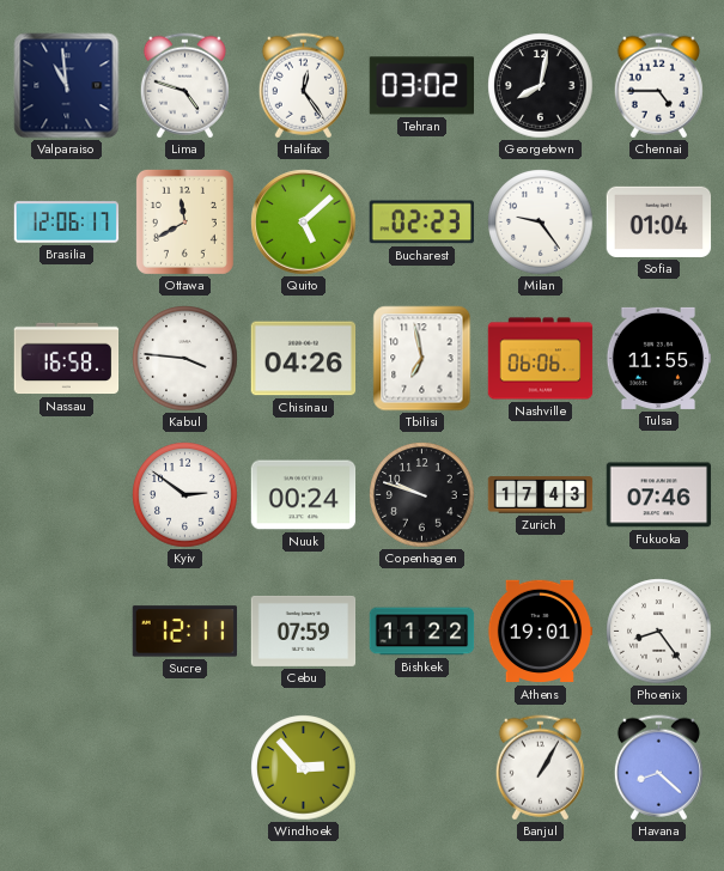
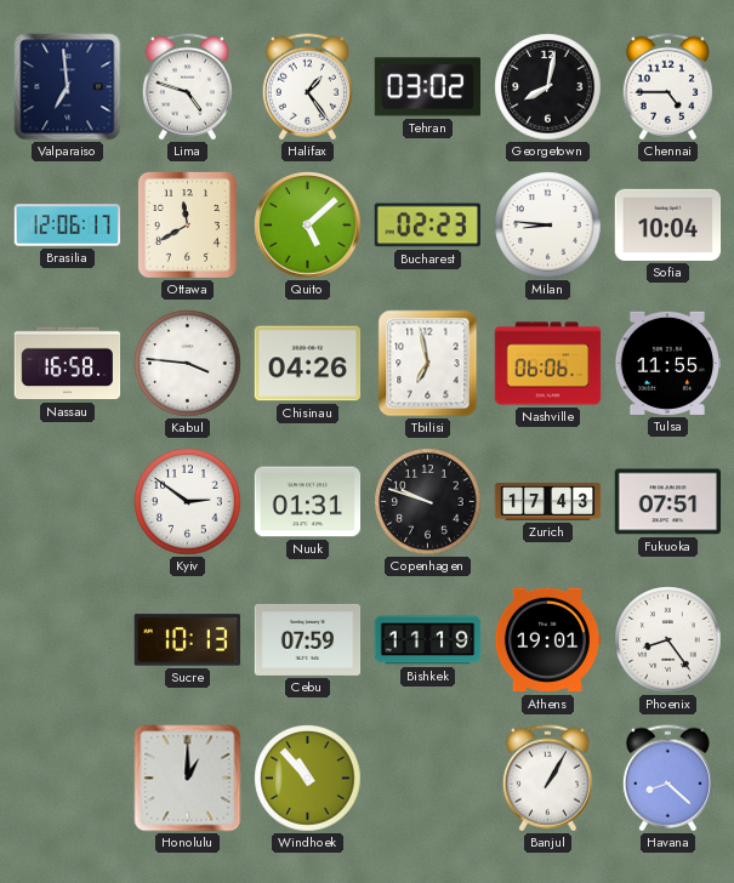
Valparaiso: 10:59 -> 6:59 (68, 87)
Halifax: 12:24 -> 1:24 (307, 87)
Milan: 9:24 -> 8:46 (548, 226)
Sofia: 01:04 -> 10:04 (668, 224)
Nuuk: 00:24 -> 01:31 (308, 502)
Fukuoka: 07:46 -> 07:51 (668, 502)
Sucre: 12:11 -> 10:13 (188, 640)
Bishkek: 11:22 -> 11:19 (428, 640)
Honolulu: none -> 1:00 (188, 779)
Windhoek: 2:53 -> 10:53 (308, 779)
